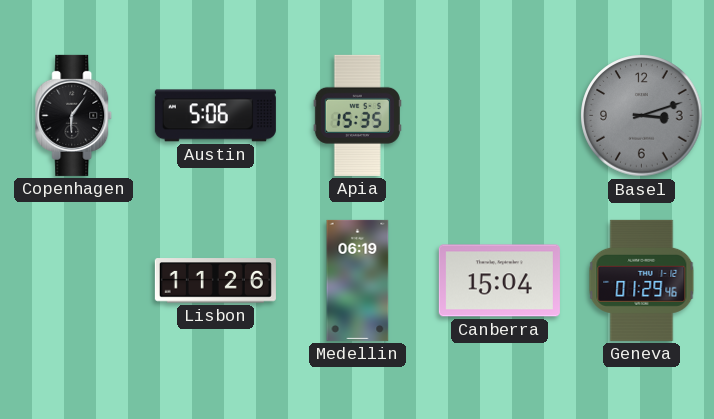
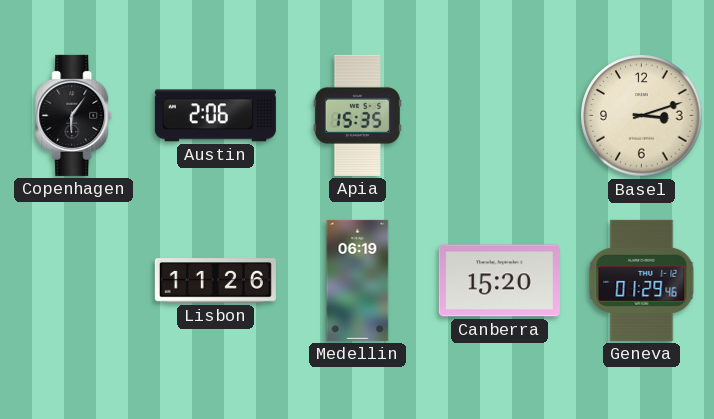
Austin: 5:06 -> 2:06 (215, 116)
Basel dial: grey -> cream (642, 116)
Canberra: 15:04 -> 15:20 (499, 281)
